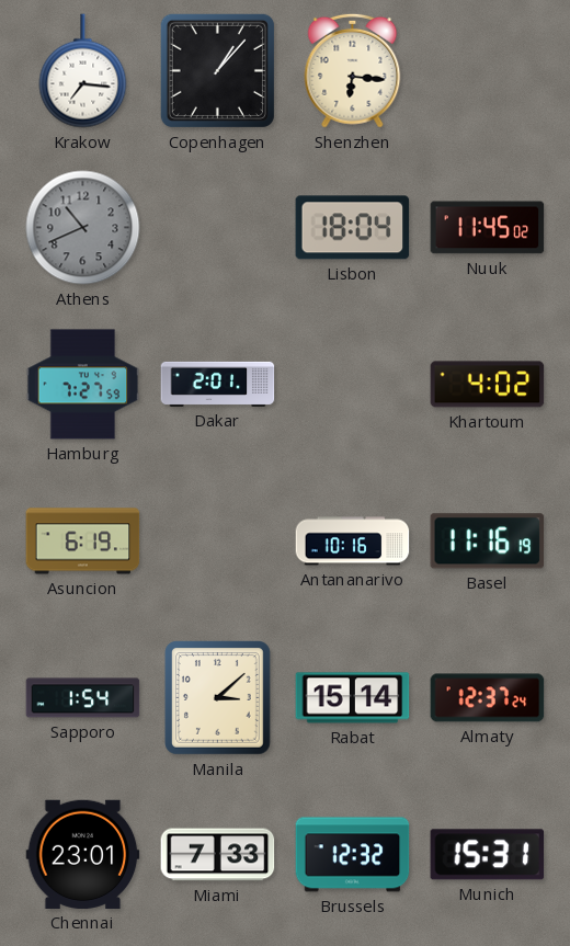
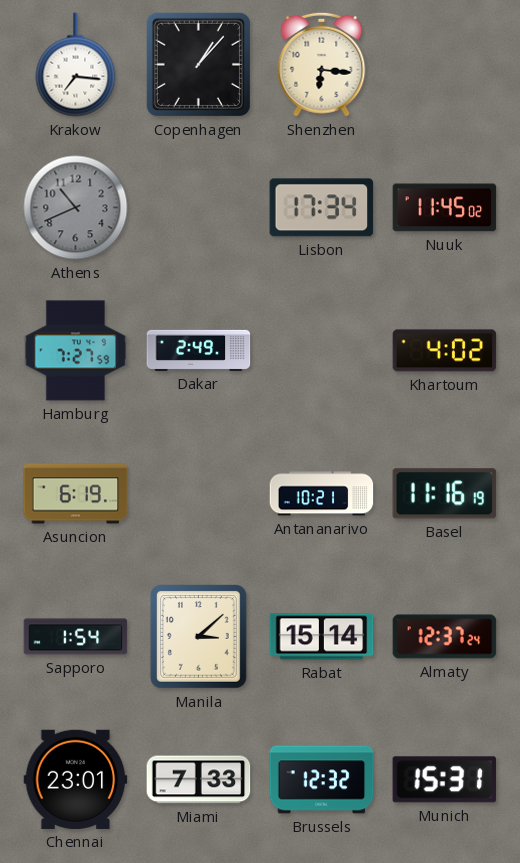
Lisbon: 18:04 -> 17:34 (322, 208)
Dakar: 2:01 -> 2:49 (199, 350)
Antananarivo: 10:16 -> 10:21 (322, 494)
